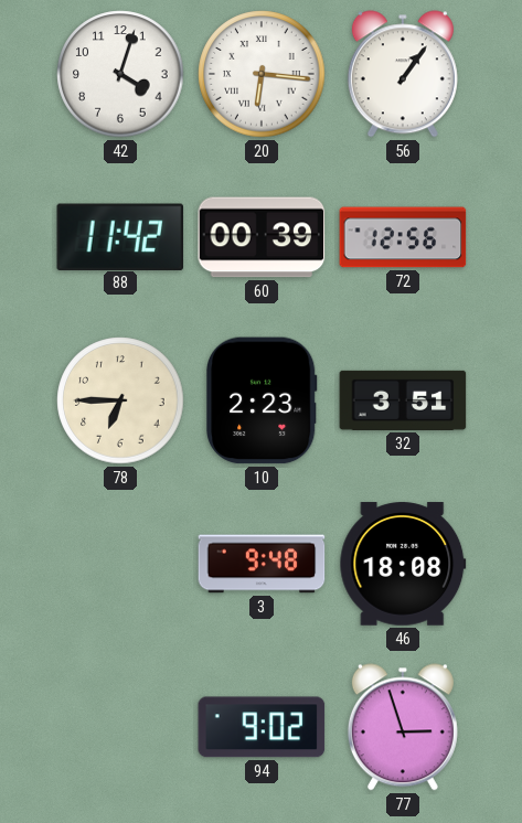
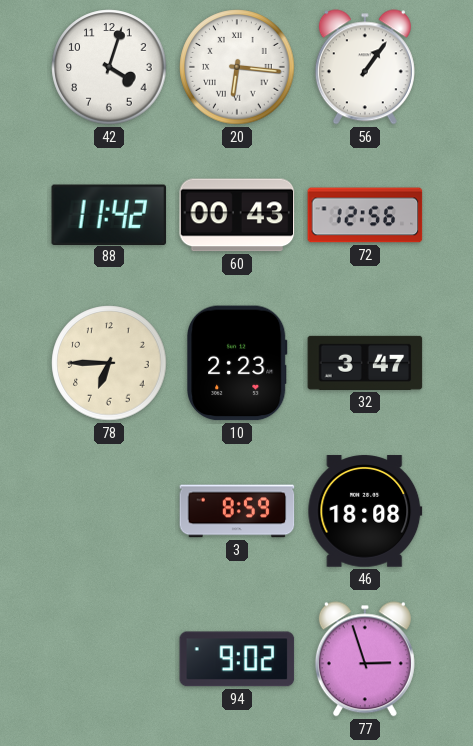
60: 00:39 -> 00:43 (237, 215)
32: 3:51 -> 3:47 (365, 363)
3: 9:48 -> 8:59 (237, 511)
